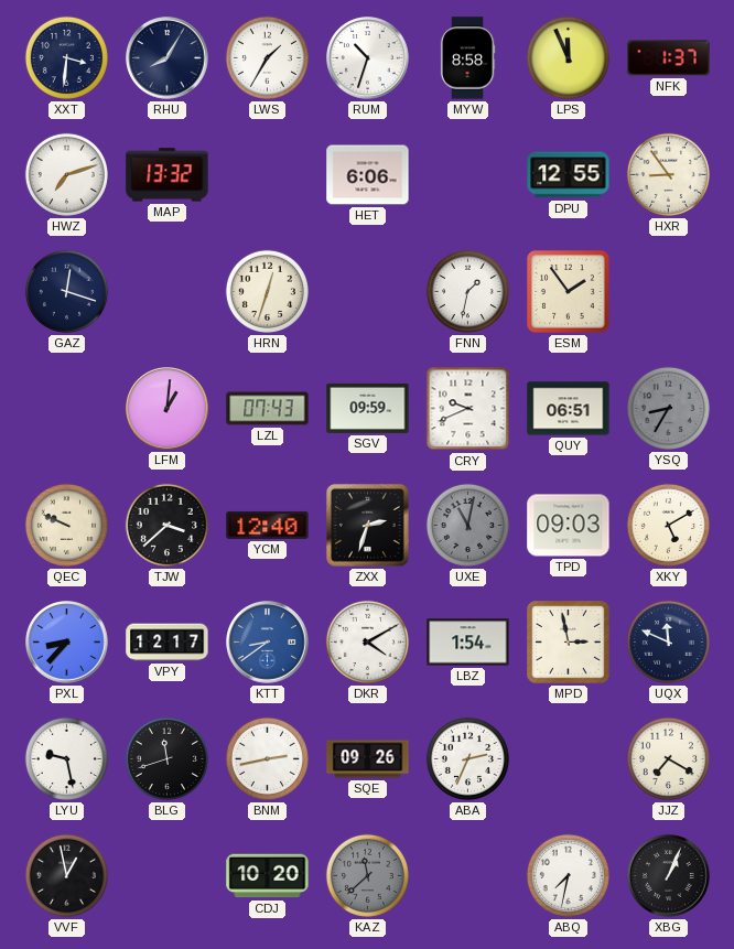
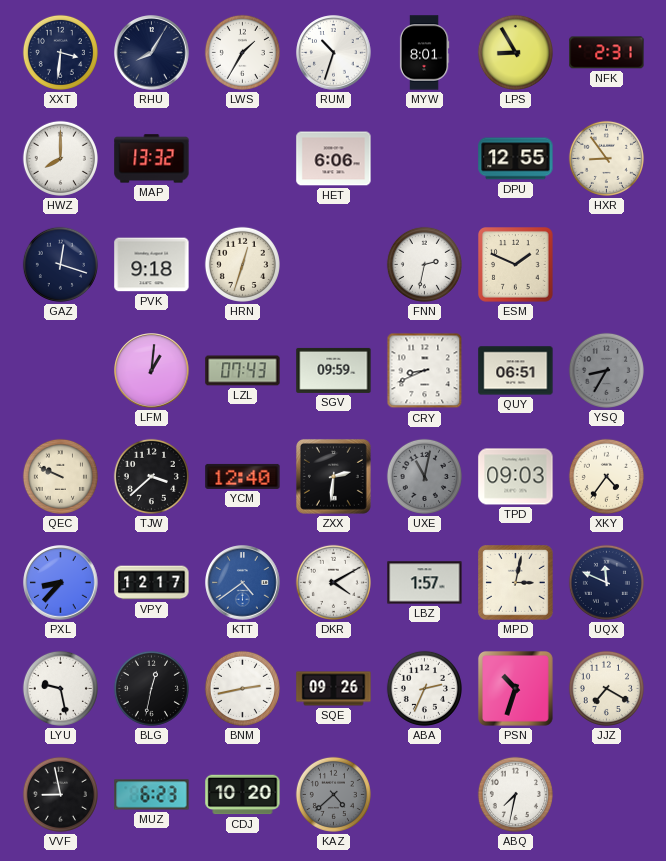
MYW: 8:58 -> 8:01 (424, 53)
LPS: 11:56 -> 8:55 (515, 52)
NFK: 1:37 -> 2:31 (607, 53)
HWZ: 7:12 -> 8:00 (60, 158)
PVK: none -> 9:18 (152, 265)
FNN: 1:32 -> 2:32 (424, 264)
ESM: 1:54 -> 1:49 (516, 265)
CRY: 9:41 -> 8:41 (425, 371)
ZXX: 2:33 -> 2:31 (333, 476)
XKY: 5:10 -> 4:36 (606, 476)
KTT: 8:39 -> 4:39 (243, 583)
LBZ: 1:54 -> 1:57 (425, 583)
MPD: 2:58 -> 3:02 (516, 583)
BLG: 11:42 -> 12:32 (151, 688)
PSN: none -> 10:33 (515, 688)
VVF: 12:58 -> 8:58 (60, 794)
MUZ: none -> 6:23 (152, 795)
KAZ: 11:38 -> 4:38 (333, 794)
XBG: 1:04 -> none (669, 876)
